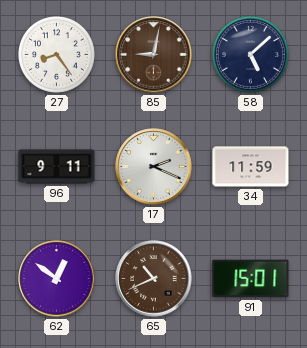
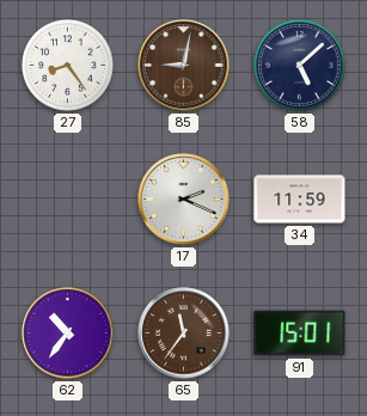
96: 9:11 -> none (57, 167)
62: 12:51 -> 10:36 (68, 334)
65: 10:41 -> 11:36 (184, 334)
